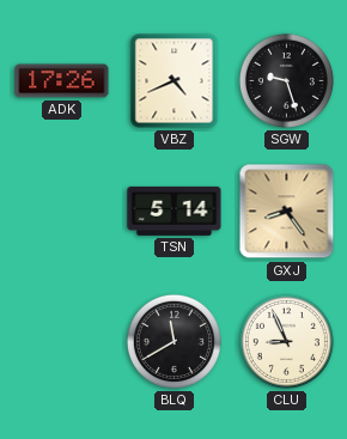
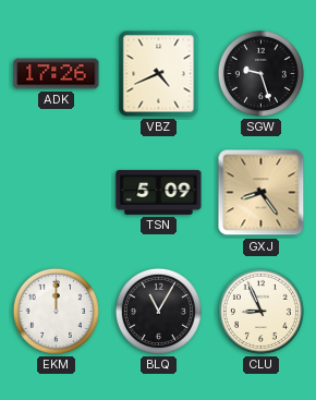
TSN: 5:14 -> 5:09 (159, 192)
EKM: none -> 12:00 (56, 311)
BLQ: 11:40 -> 11:05 (158, 311)
